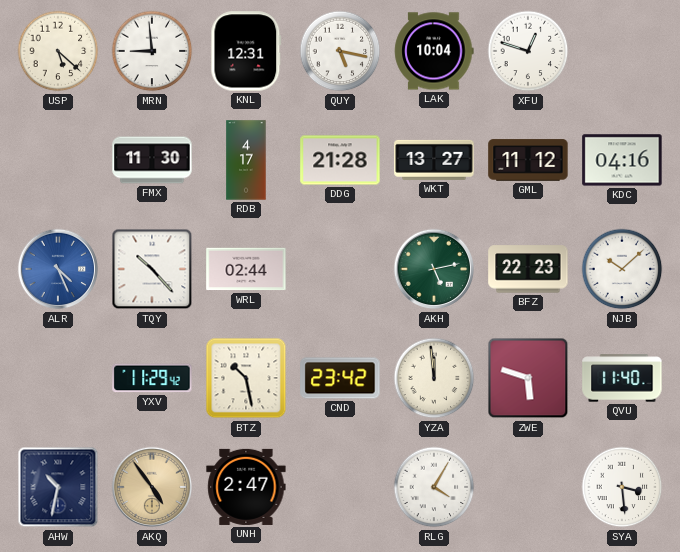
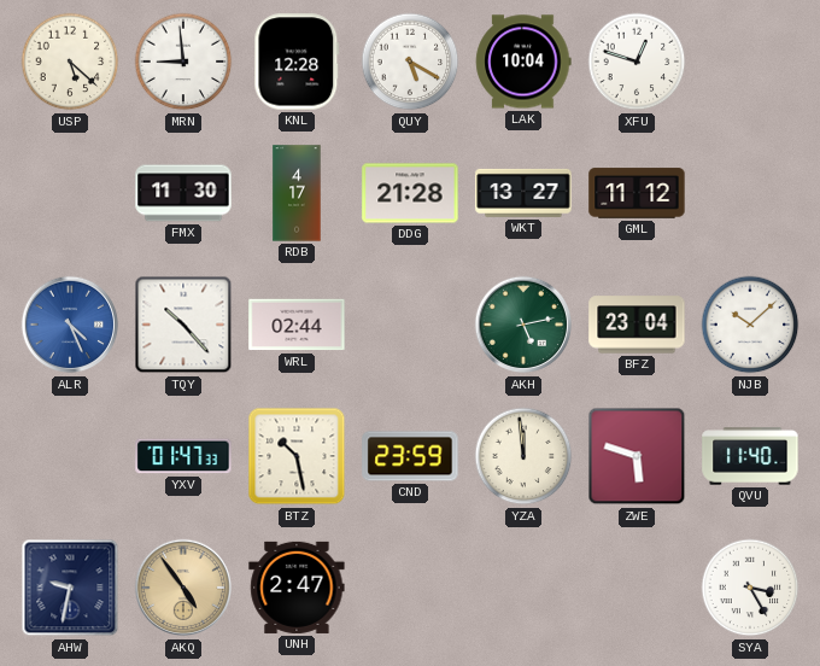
KNL: 12:31 -> 12:28 (297, 62)
QUY: 5:17 -> 5:20 (410, 62)
KDC: 04:16 -> none (622, 160)
BFZ: 22:23 -> 23:04 (637, 325)
YXV: 11:29 -> 01:47 (183, 456)
CND: 23:42 -> 23:59 (410, 456)
AHW: 10:32 -> 9:32 (70, 588)
RLG: 4:05 -> none (434, 487)
SYA: 3:29 -> 3:25 (750, 588)
